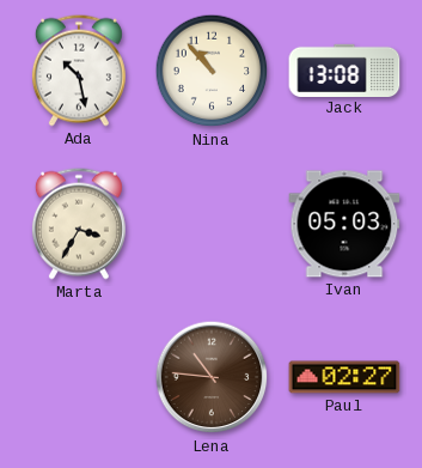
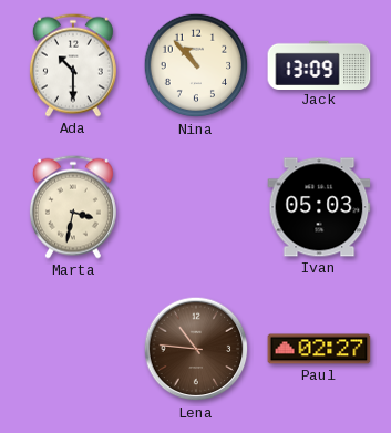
Ada: 10:28 -> 10:30 (73, 65)
Jack: 13:08 -> 13:09 (319, 64)
Marta: 3:35 -> 3:32 (73, 207)
